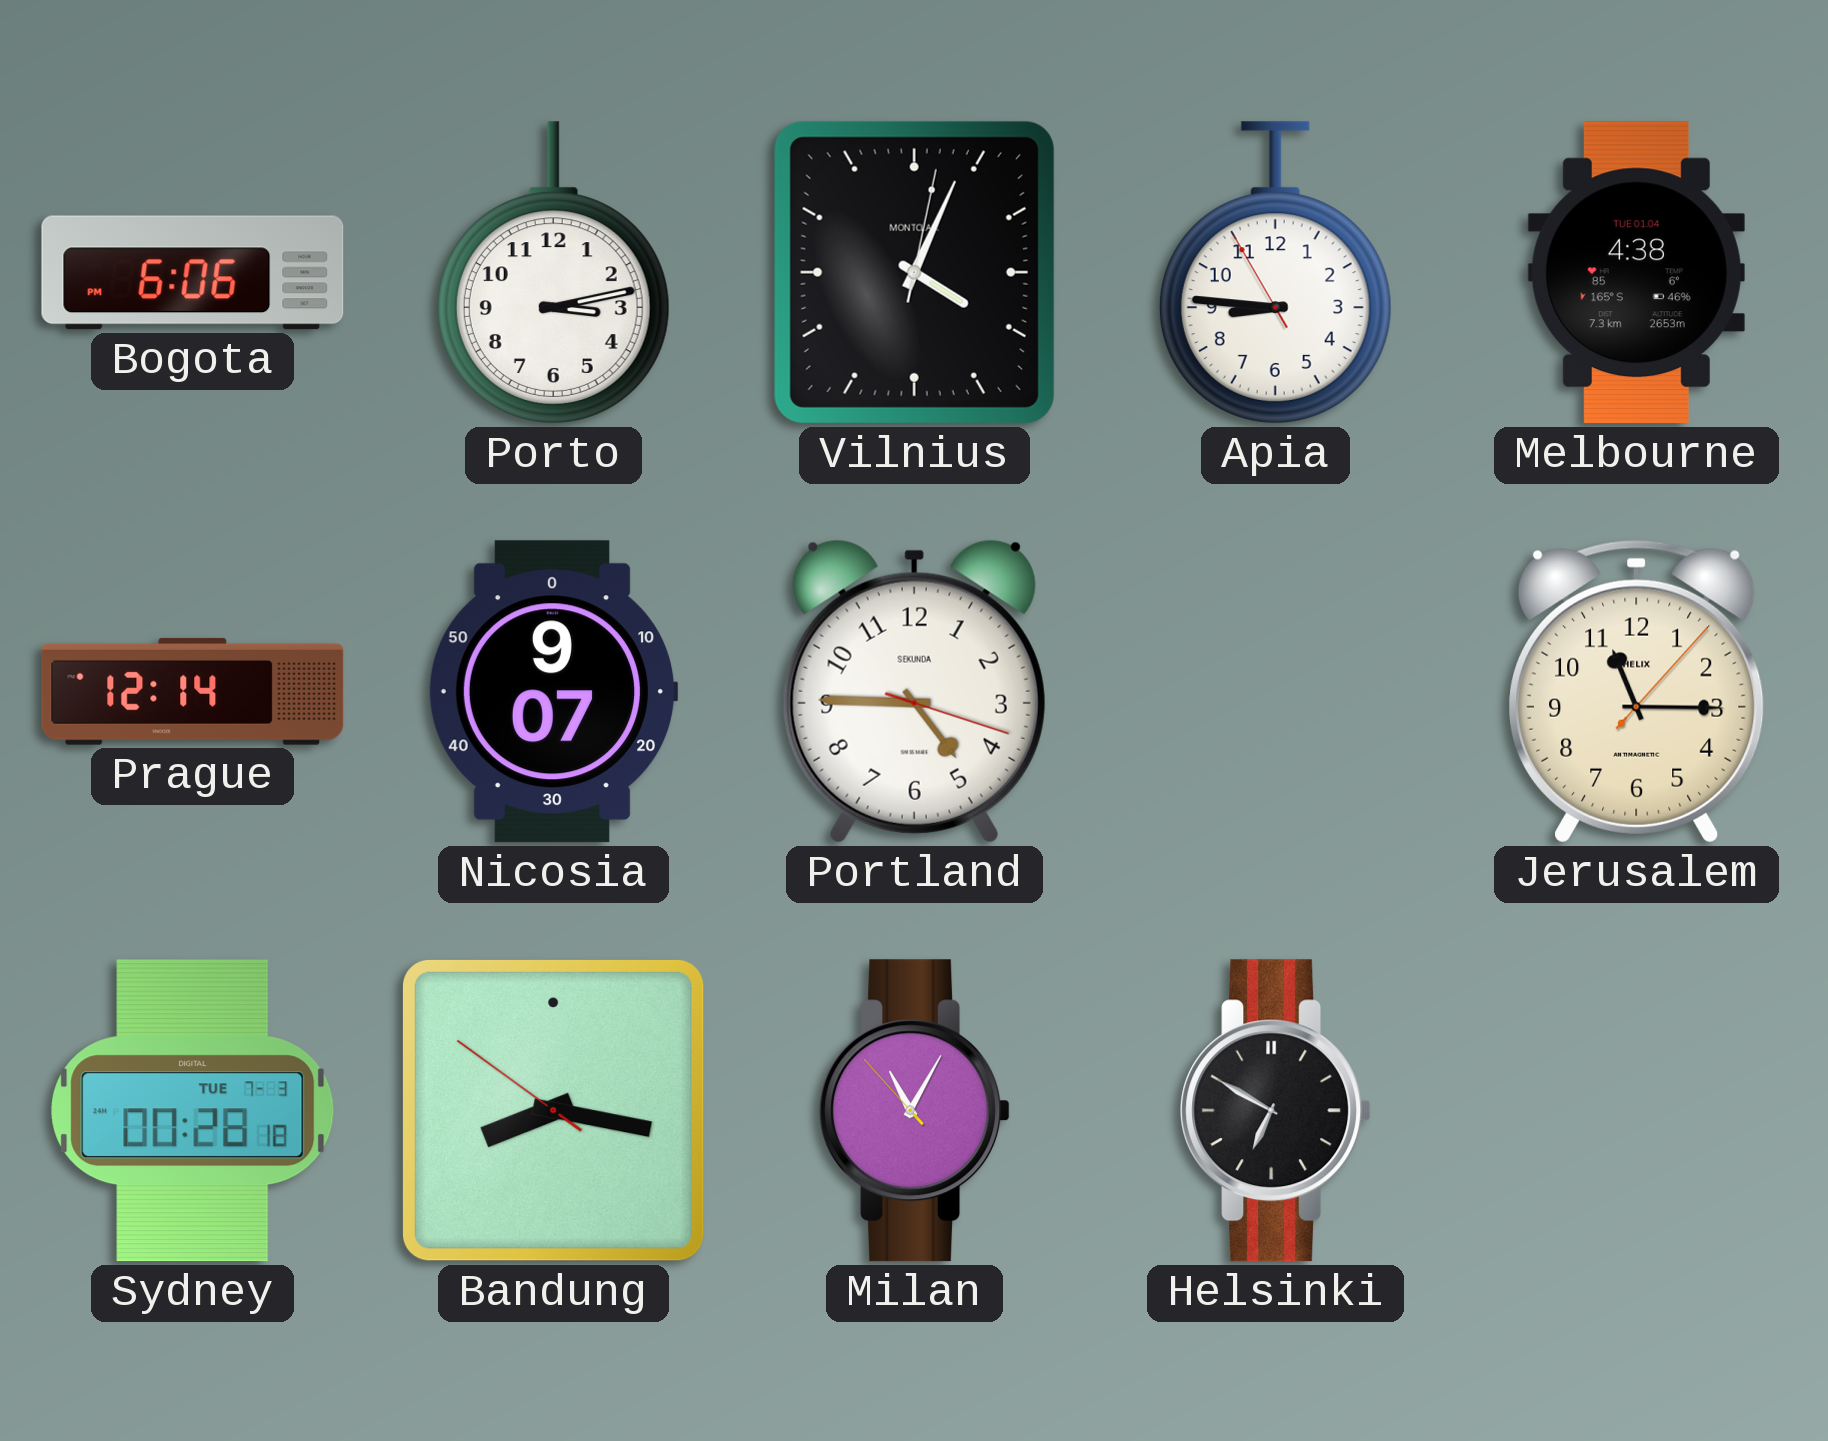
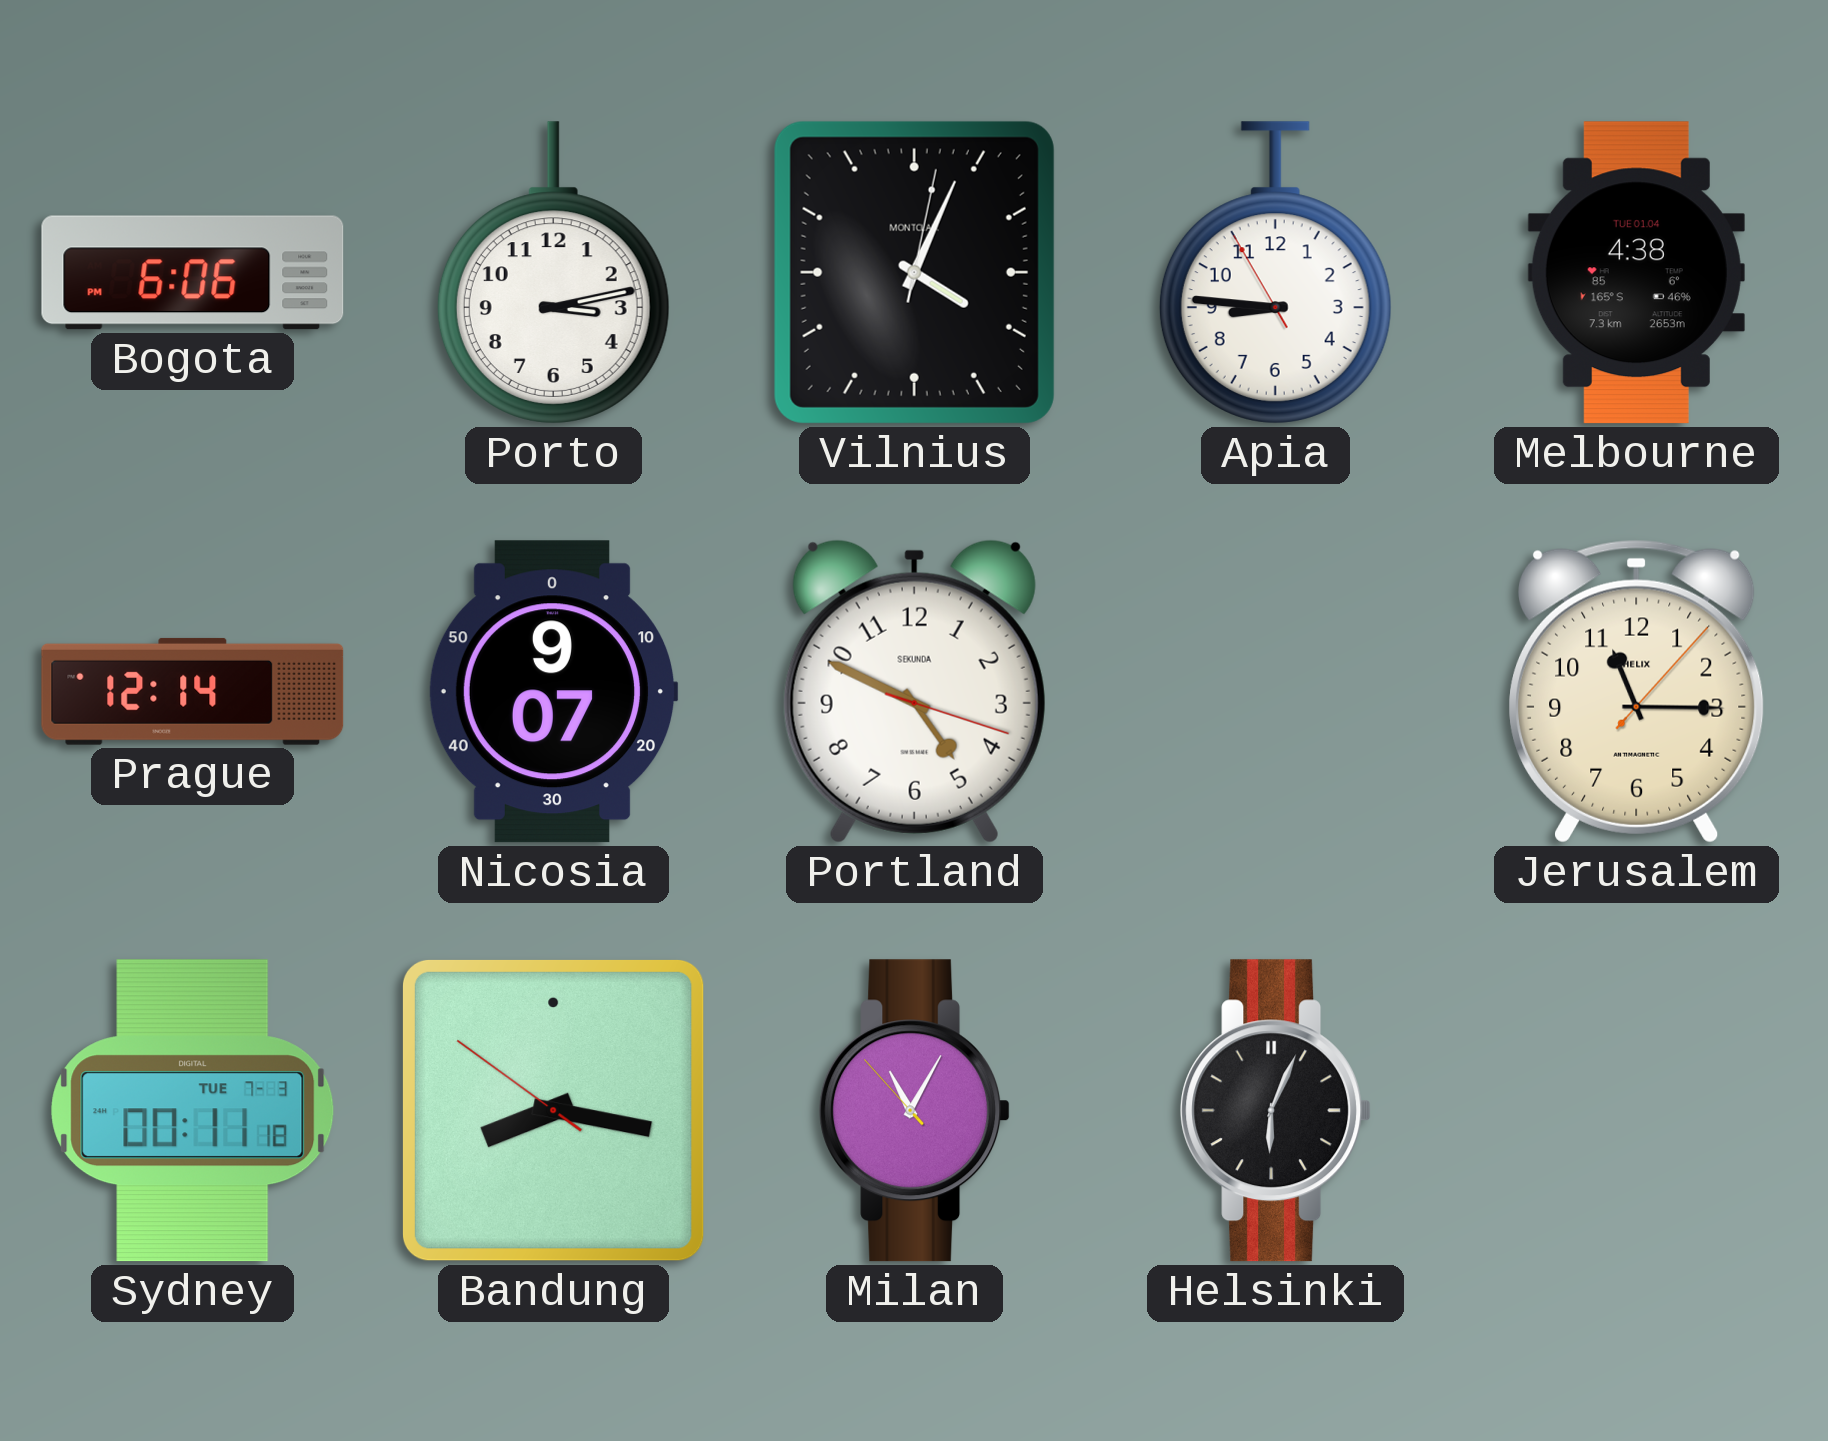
Portland: 4:45 -> 4:49 (914, 691)
Sydney: 00:28 -> 00:11 (193, 1111)
Helsinki: 6:50 -> 6:04 (1276, 1111)
